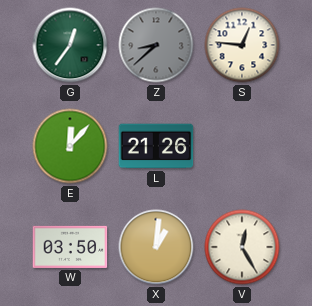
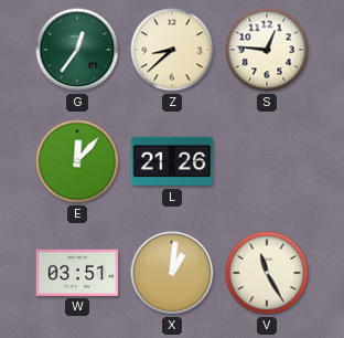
Z dial: grey -> cream (172, 50)
W: 03:50 -> 03:51 (77, 273)
V: 12:25 -> 11:25 (267, 273)
